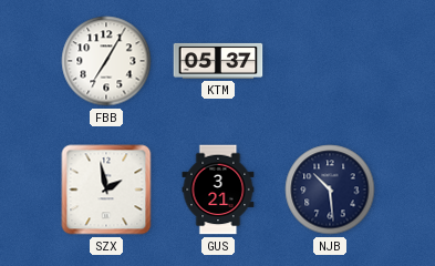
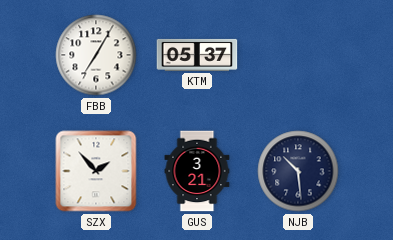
SZX: 1:58 -> 1:53 (96, 171)
